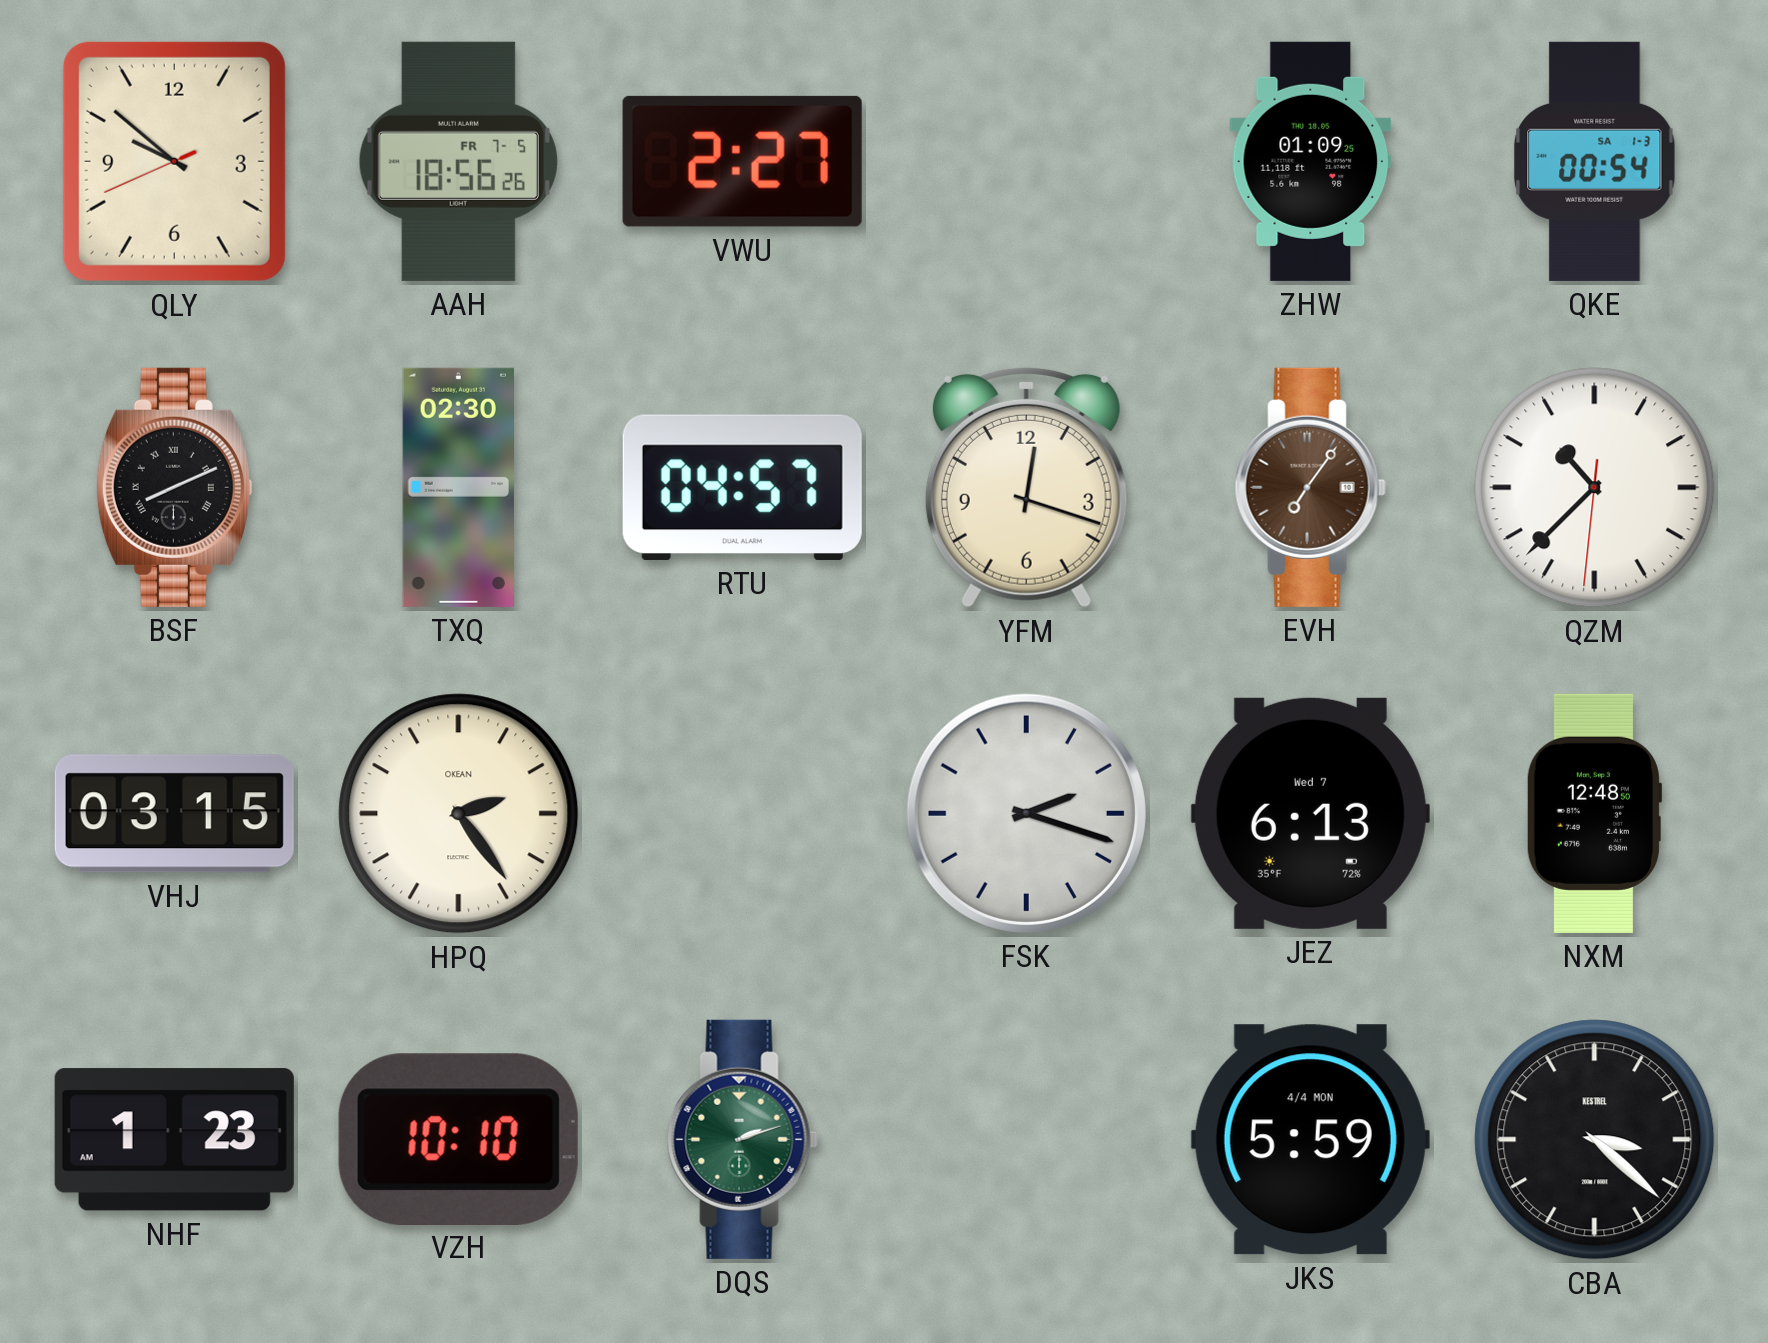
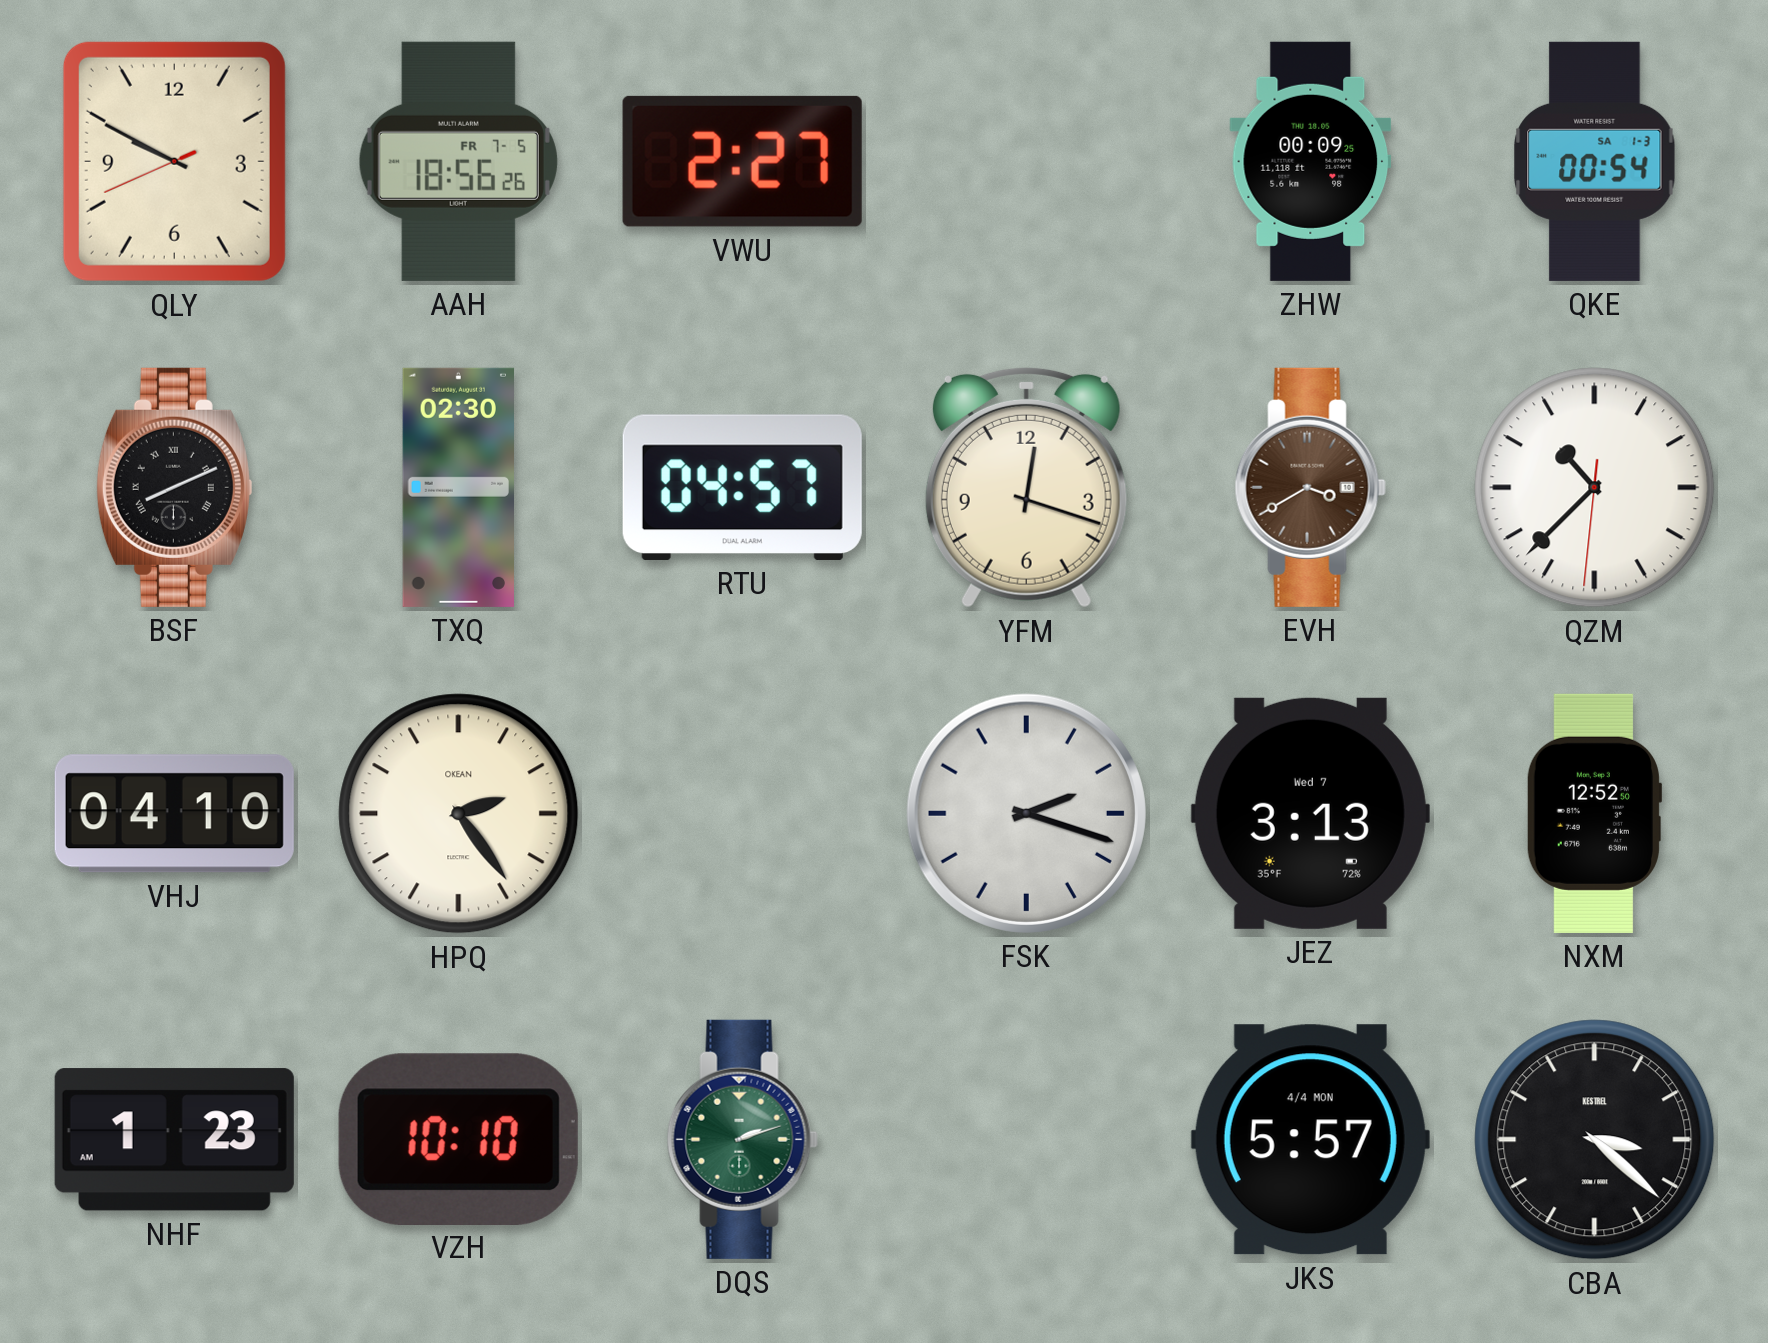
QLY: 9:51 -> 9:49 (174, 161)
ZHW: 01:09 -> 00:09 (1311, 161)
EVH: 7:06 -> 3:40 (1310, 487)
VHJ: 03:15 -> 04:10 (174, 814)
JEZ: 6:13 -> 3:13 (1310, 813)
NXM: 12:48 -> 12:52 (1593, 813)
JKS: 5:59 -> 5:57 (1310, 1140)
